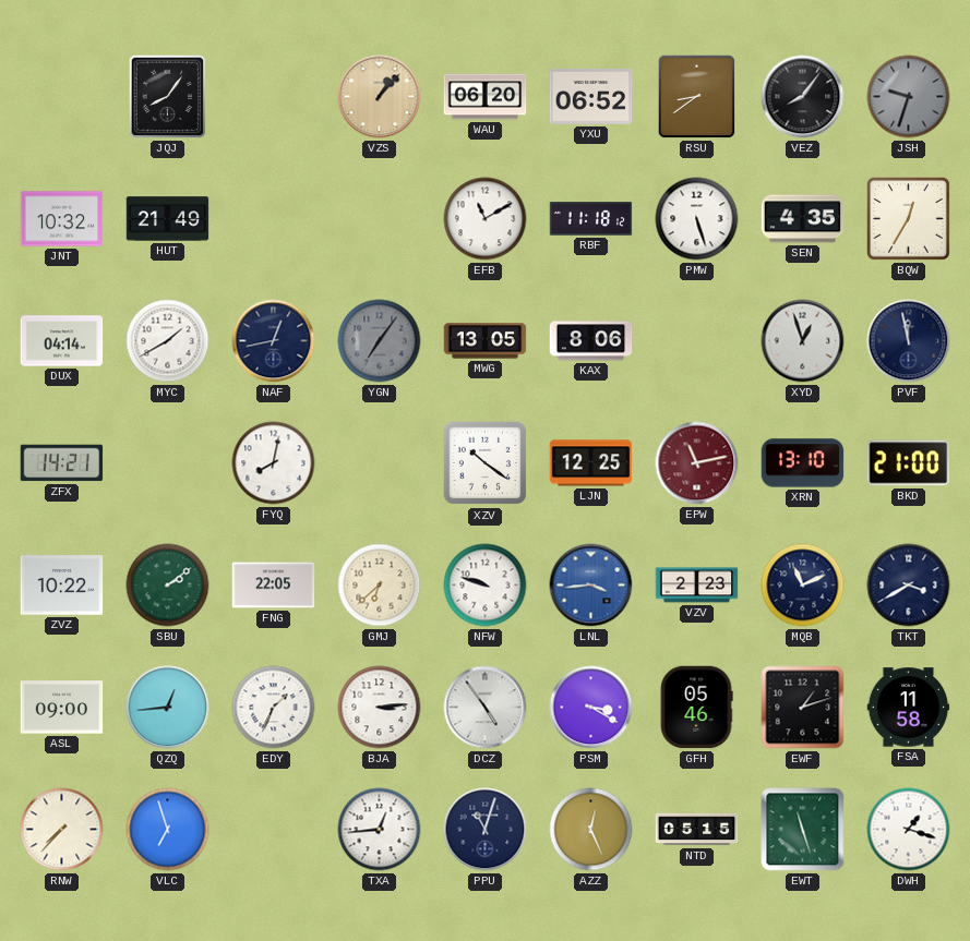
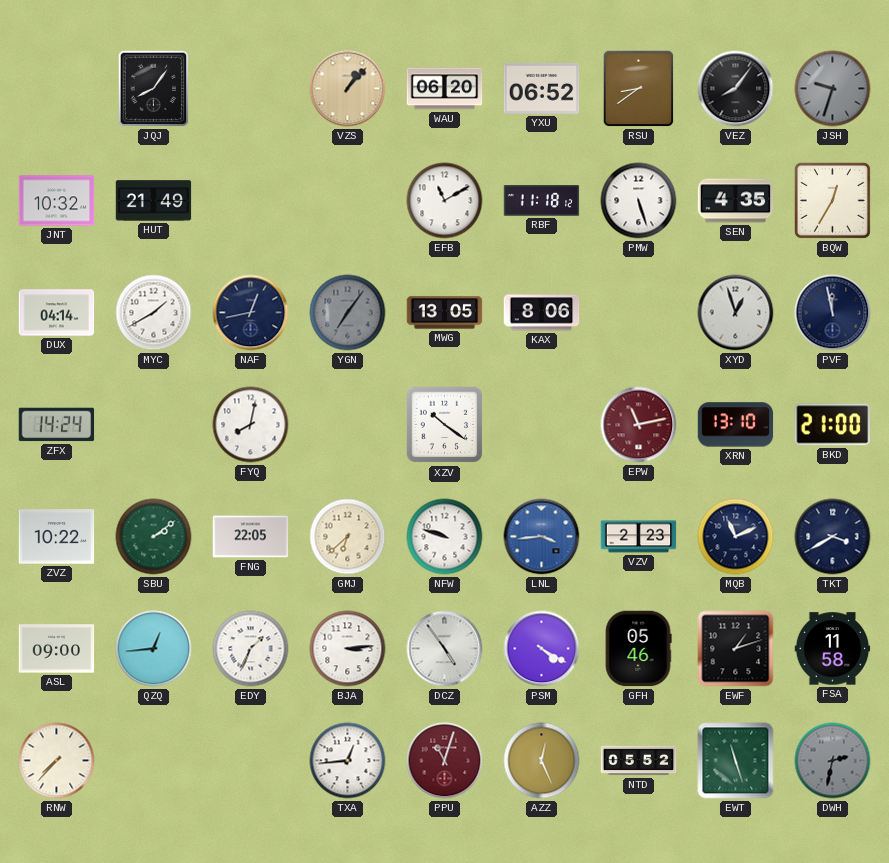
ZFX: 14:21 -> 14:24 (57, 425)
LJN: 12:25 -> none (591, 463)
PSM: 3:20 -> 4:20 (542, 649)
VLC: 6:57 -> none (168, 830)
PPU dial: navy -> burgundy (445, 761)
NTD: 05:15 -> 05:52 (639, 761)
DWH: 1:18 -> 2:32 (833, 761)
DWH dial: white -> grey (833, 761)
